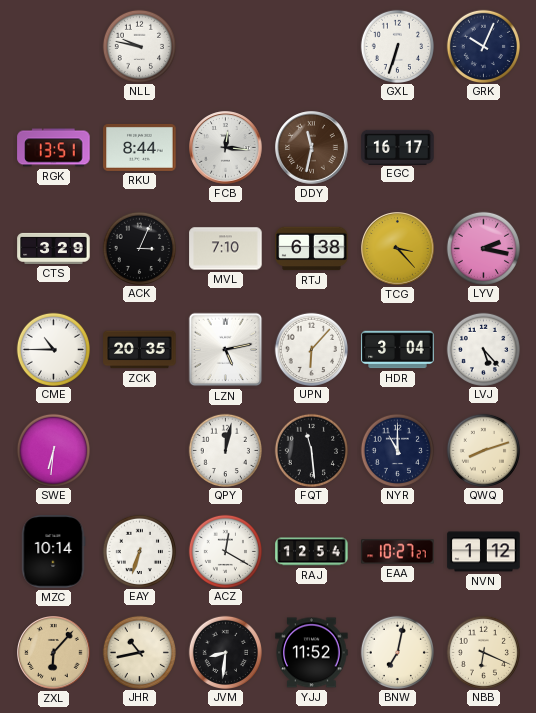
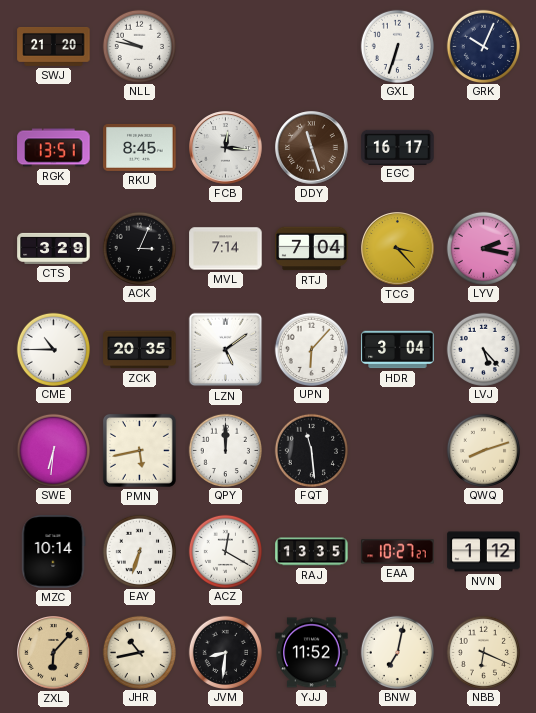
SWJ: none -> 21:20 (54, 46)
RKU: 8:44 -> 8:45 (140, 147)
DDY: 11:32 -> 11:27 (312, 148)
MVL: 7:10 -> 7:14 (226, 249)
RTJ: 6:38 -> 7:04 (312, 249)
LZN: 5:13 -> 5:09 (226, 350)
PMN: none -> 5:43 (139, 450)
QPY: 12:02 -> 12:00 (225, 450)
NYR: 11:00 -> none (397, 450)
RAJ: 12:54 -> 13:35 (312, 552)
